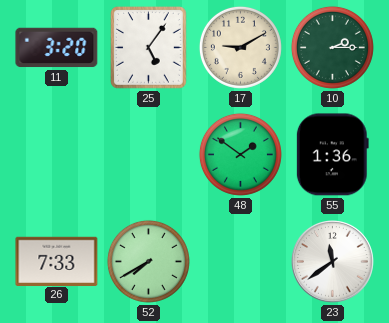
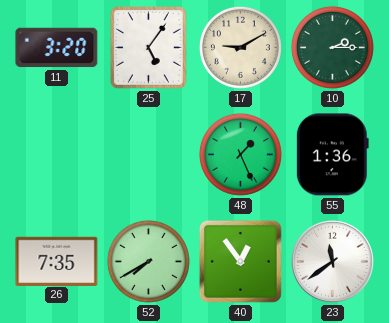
48: 1:51 -> 1:26 (240, 154)
26: 7:33 -> 7:35 (57, 261)
40: none -> 12:54 (240, 261)
